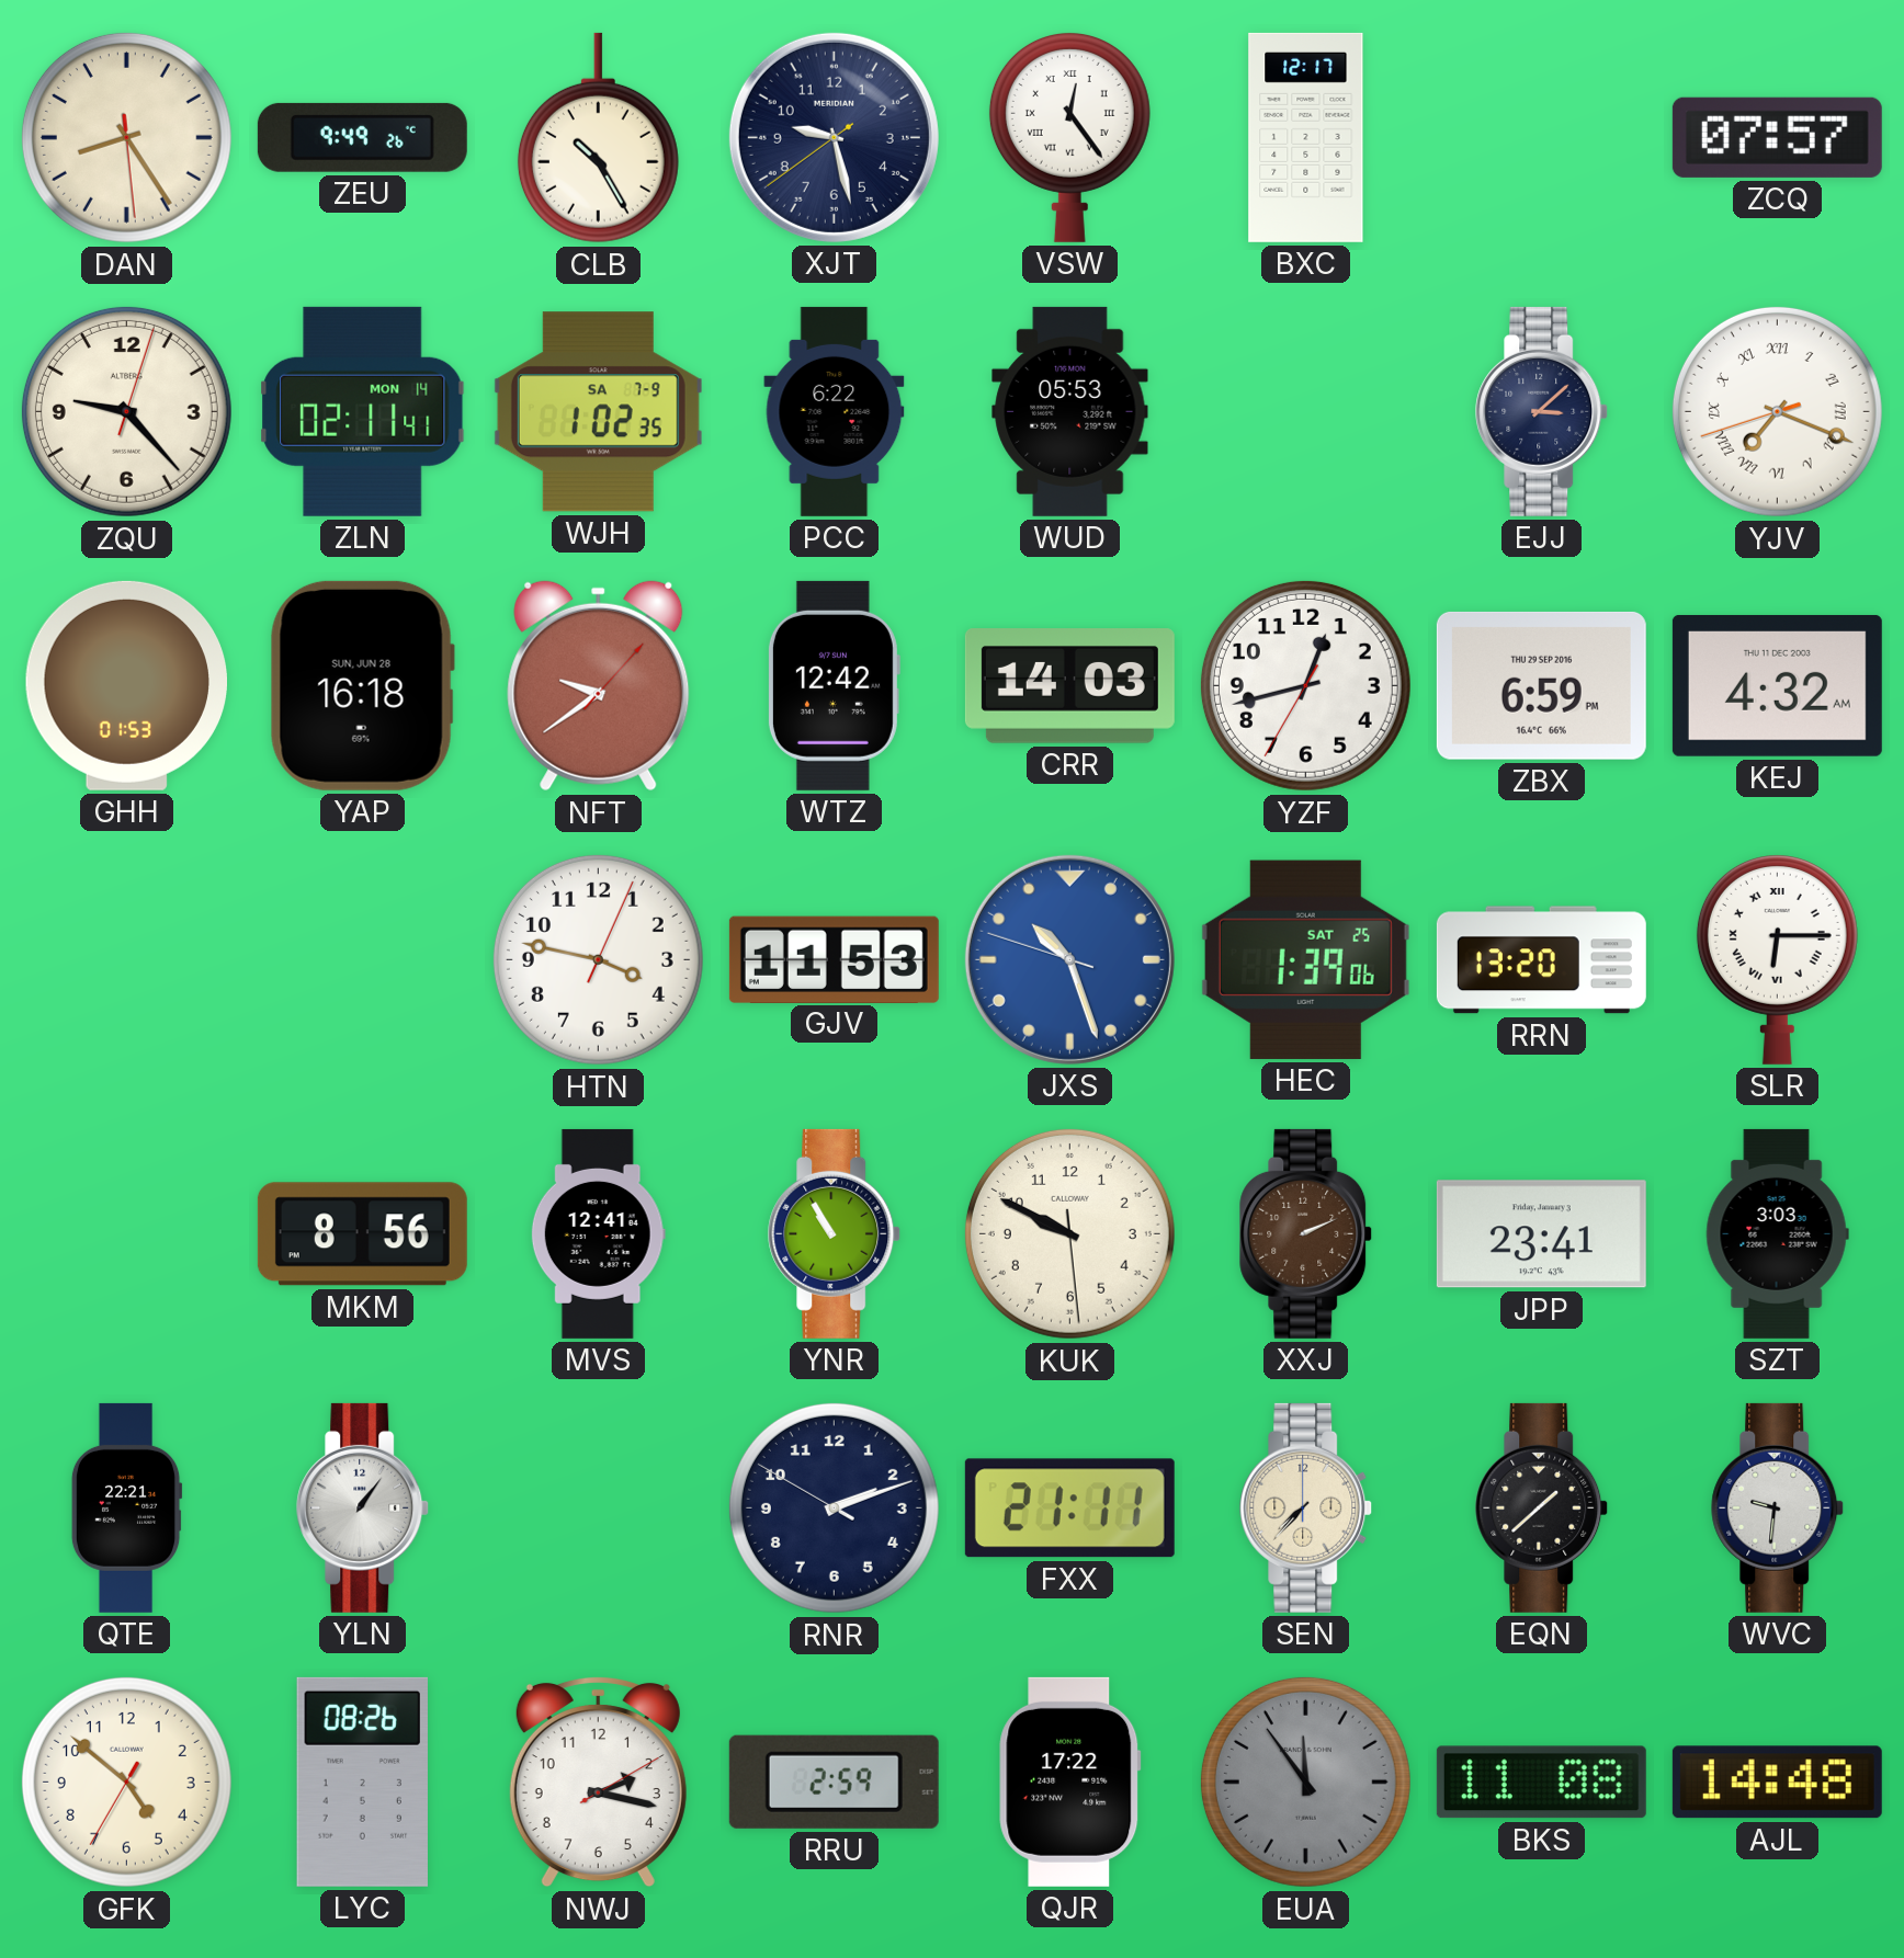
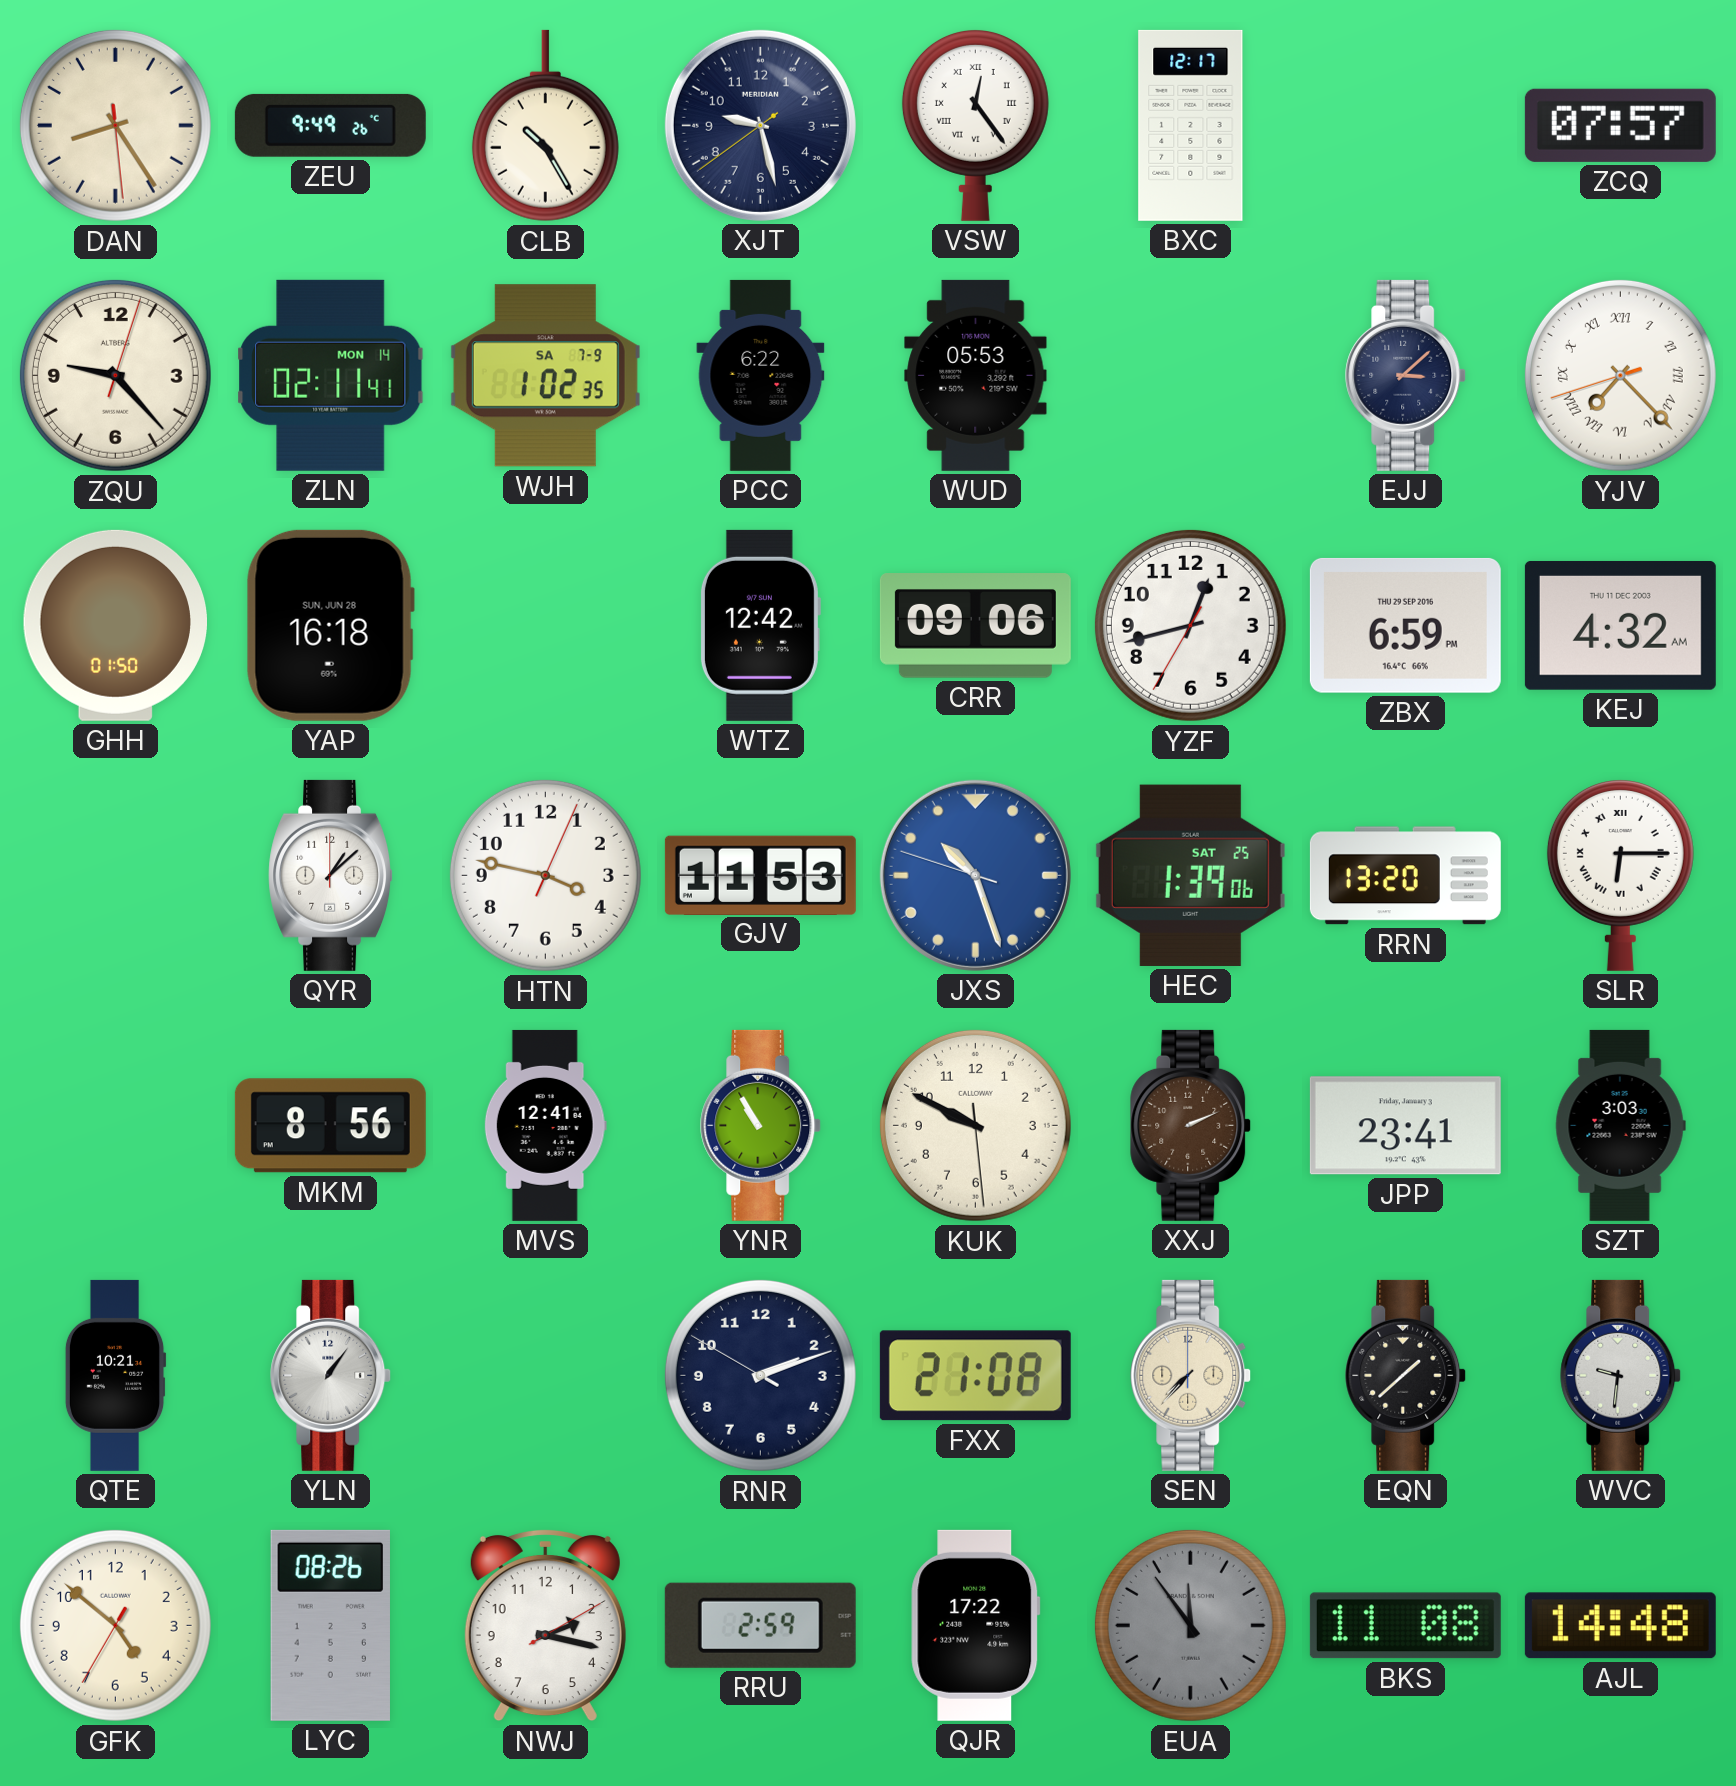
YJV: 7:18 -> 7:22 (1620, 375)
GHH: 01:53 -> 01:50 (115, 625)
NFT: 9:39 -> none (599, 686)
CRR: 14:03 -> 09:06 (975, 626)
QYR: none -> 1:08 (331, 875)
QTE: 22:21 -> 10:21 (115, 1375)
FXX: 21:11 -> 21:08 (975, 1376)
